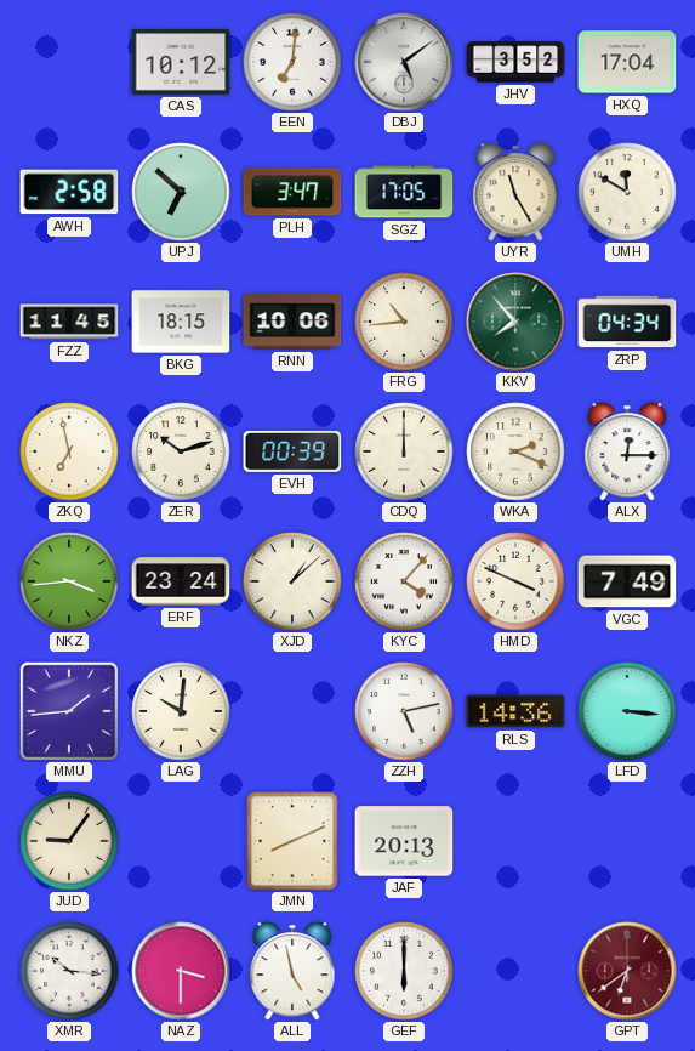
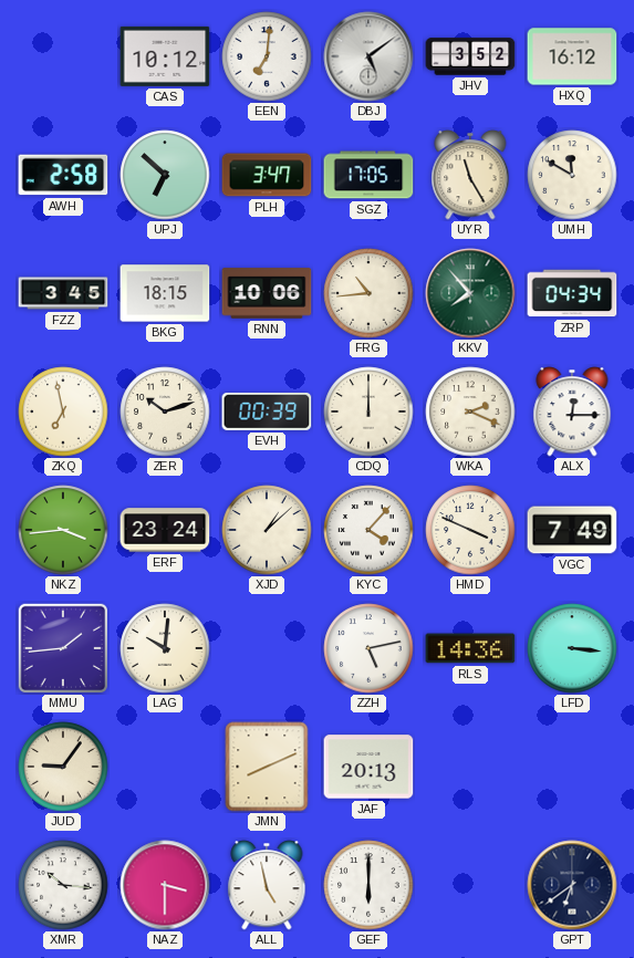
HXQ: 17:04 -> 16:12 (572, 56)
FZZ: 11:45 -> 3:45 (63, 293)
GPT dial: burgundy -> navy (572, 885)
